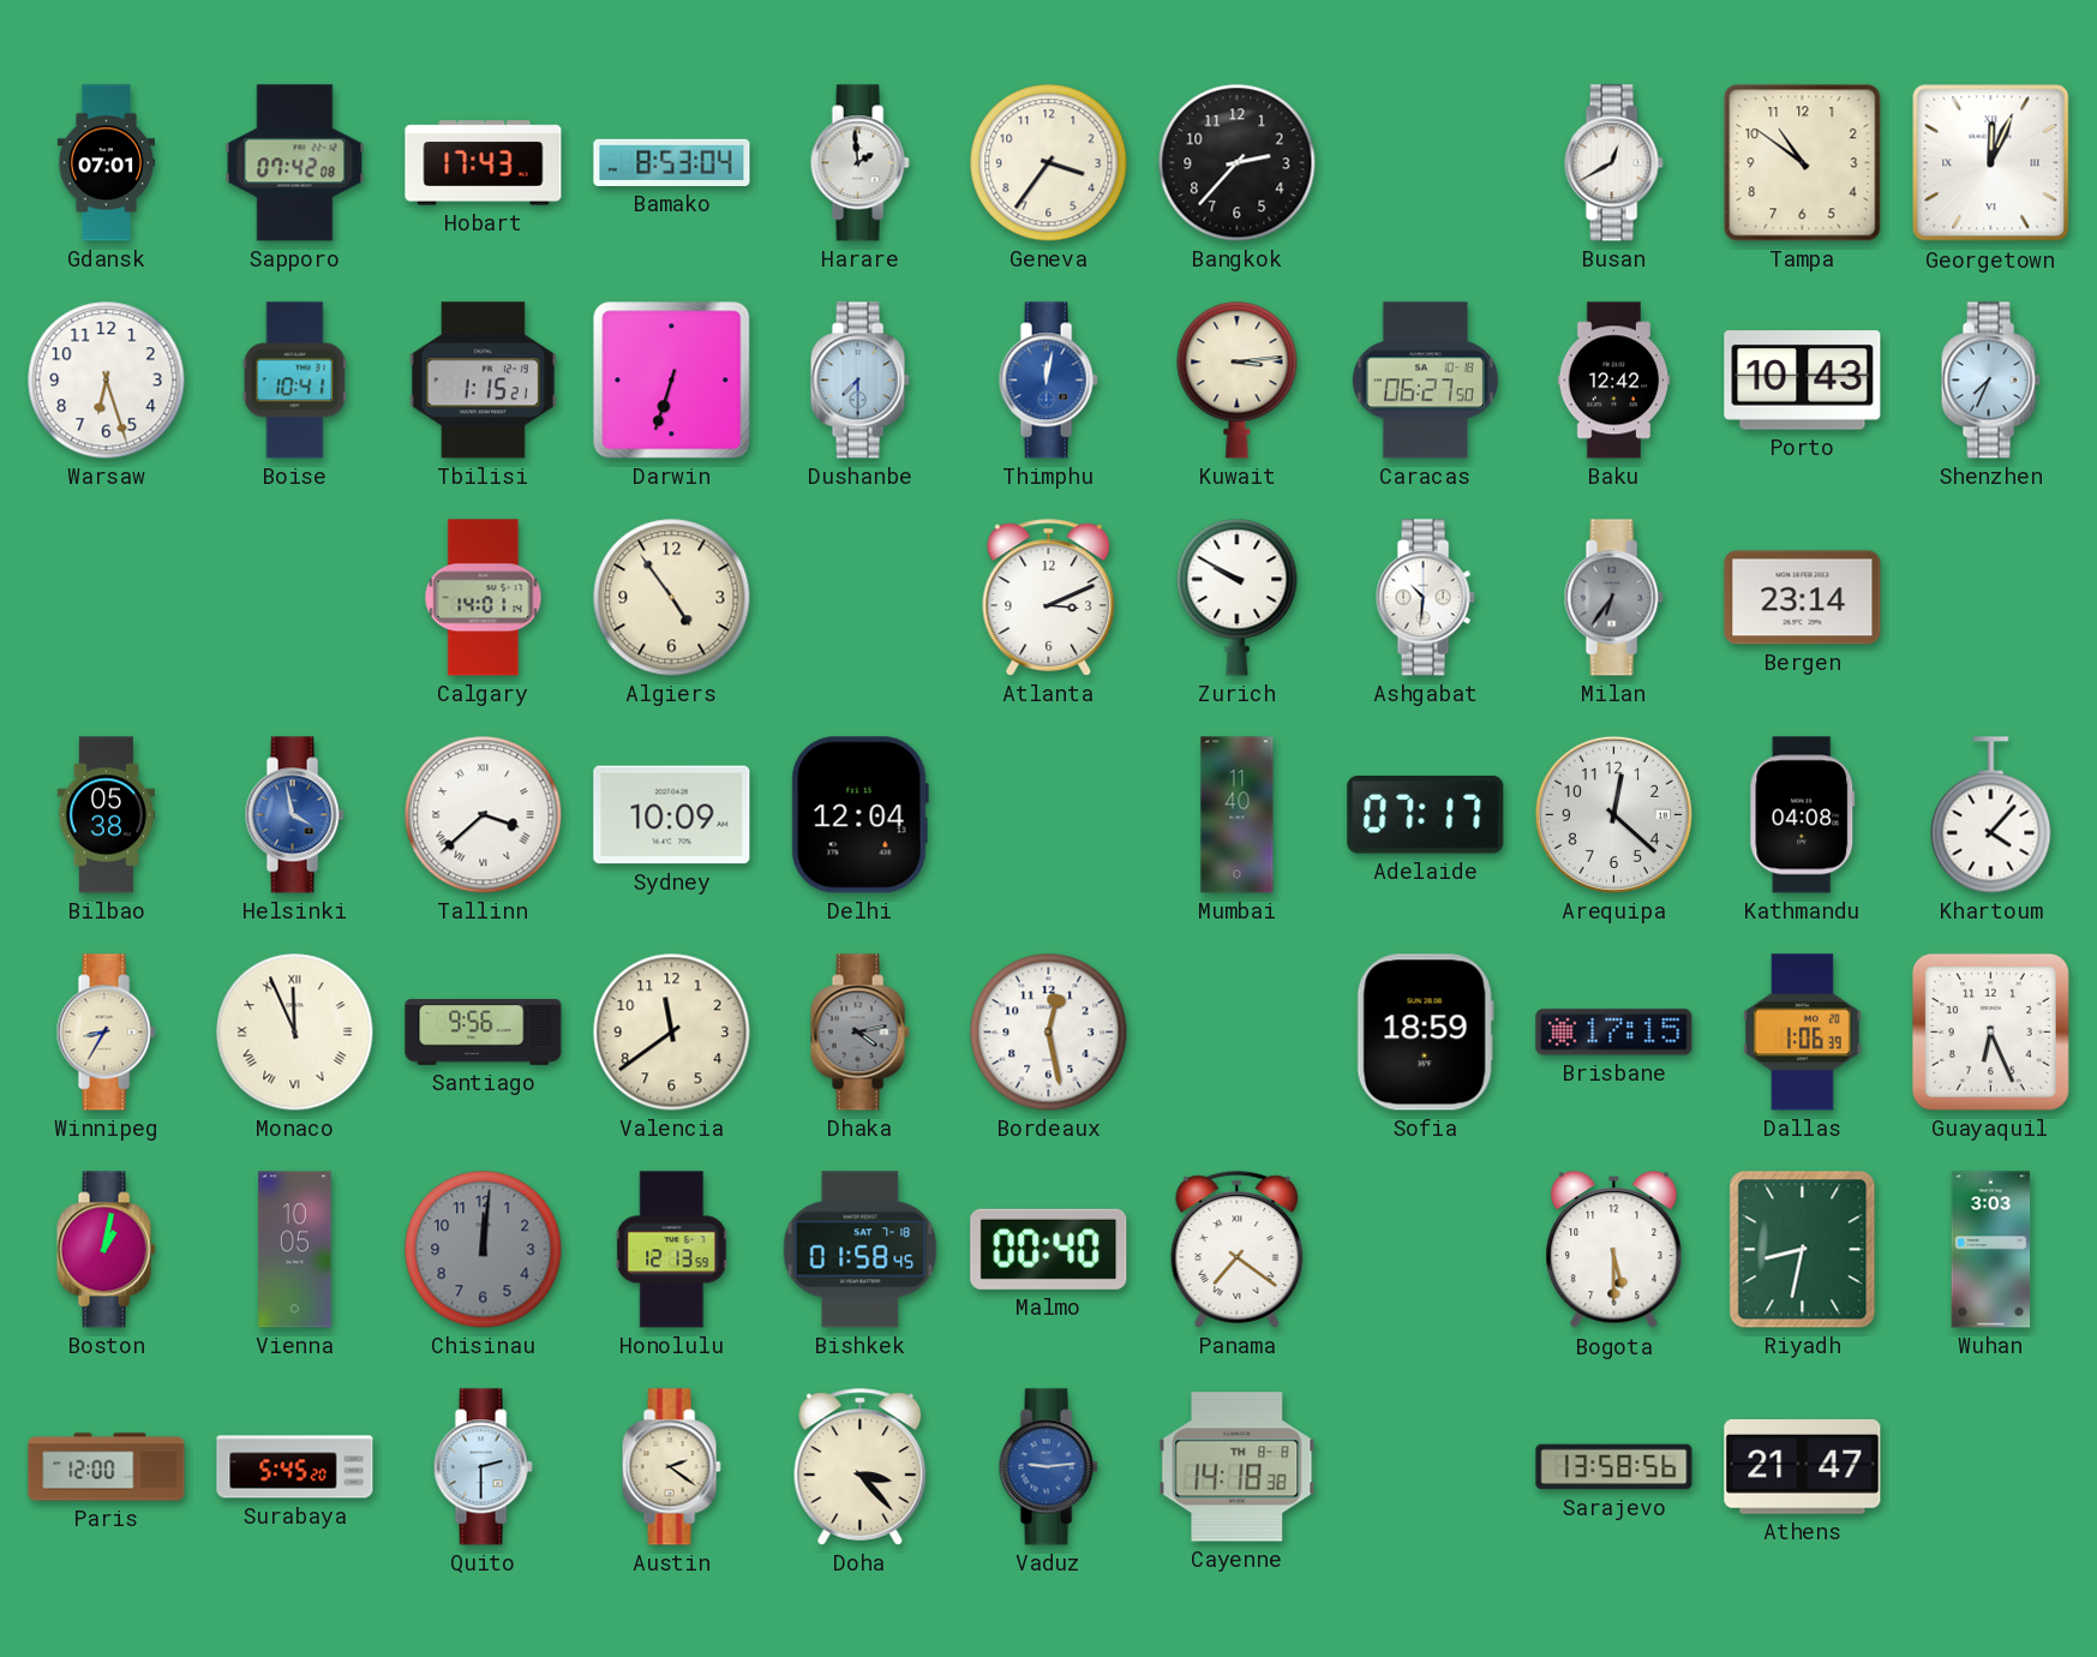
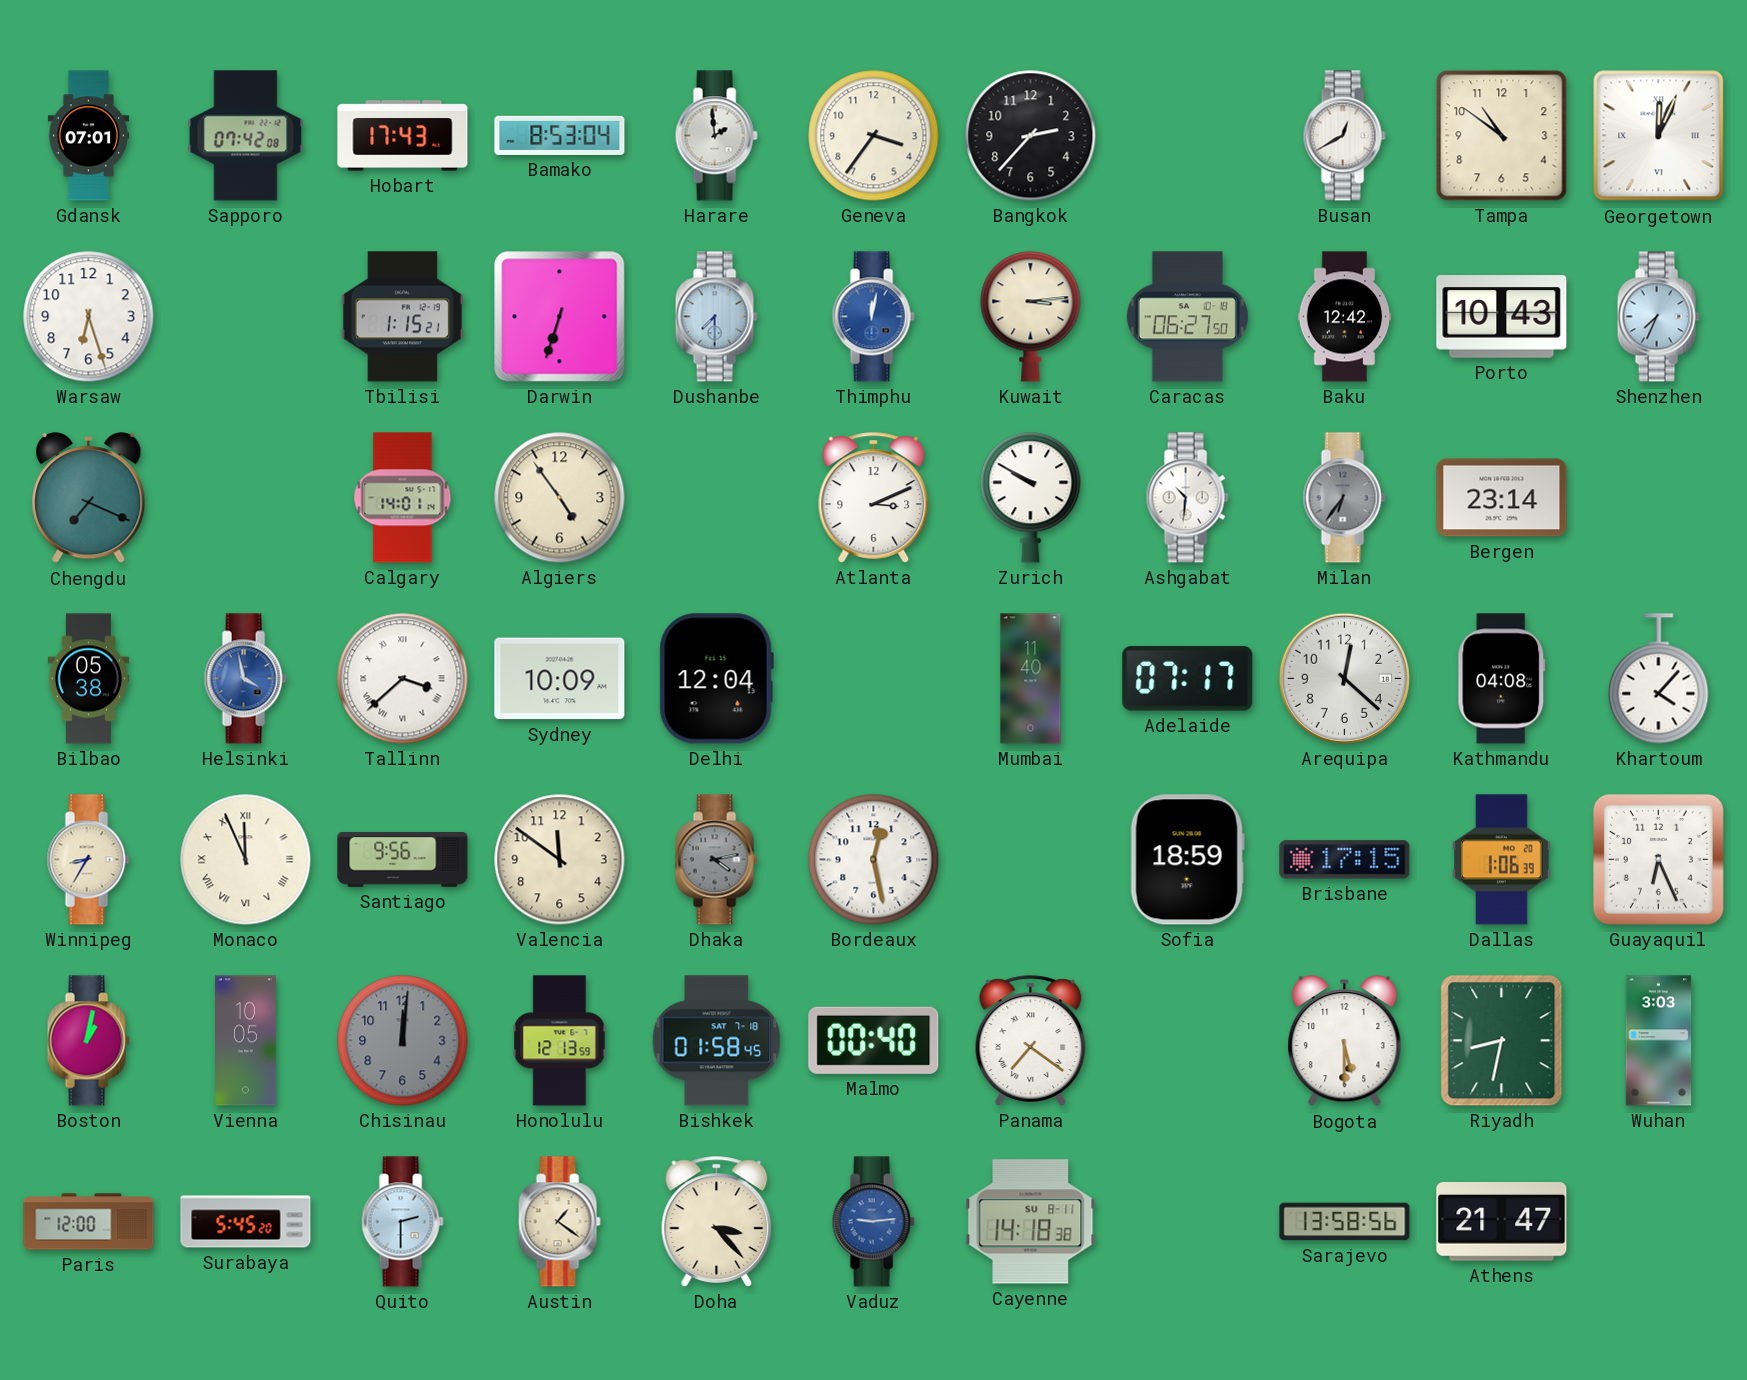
Boise: 10:41 -> none (295, 381)
Chengdu: none -> 7:19 (89, 498)
Valencia: 11:39 -> 11:51 (560, 860)
Austin: 2:21 -> 1:21 (559, 1222)
Cayenne date: TH 8-8 -> SU 8-11 (1031, 1222)
